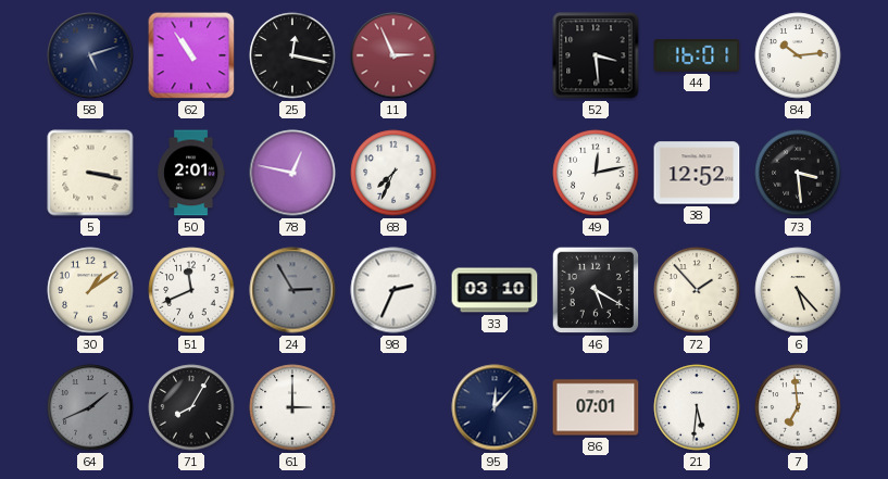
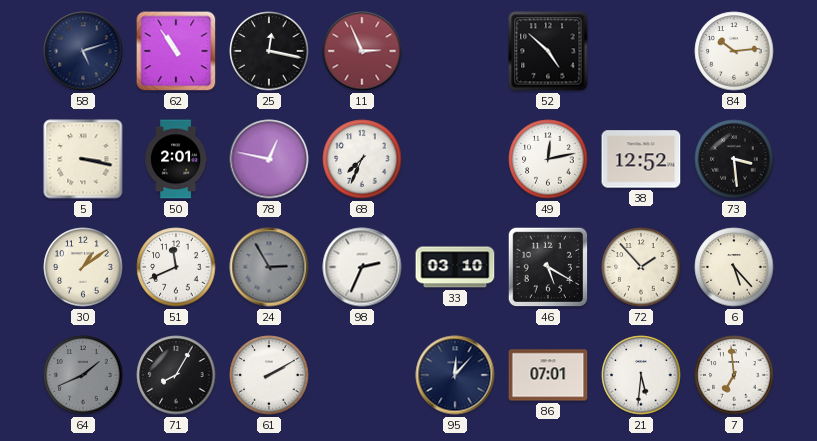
52: 3:29 -> 4:52 (548, 51)
44: 16:01 -> none (697, 55)
61: 3:00 -> 2:10 (269, 375)
